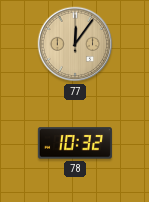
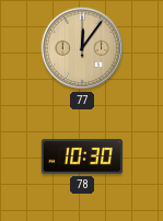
78: 10:32 -> 10:30 (82, 156)
